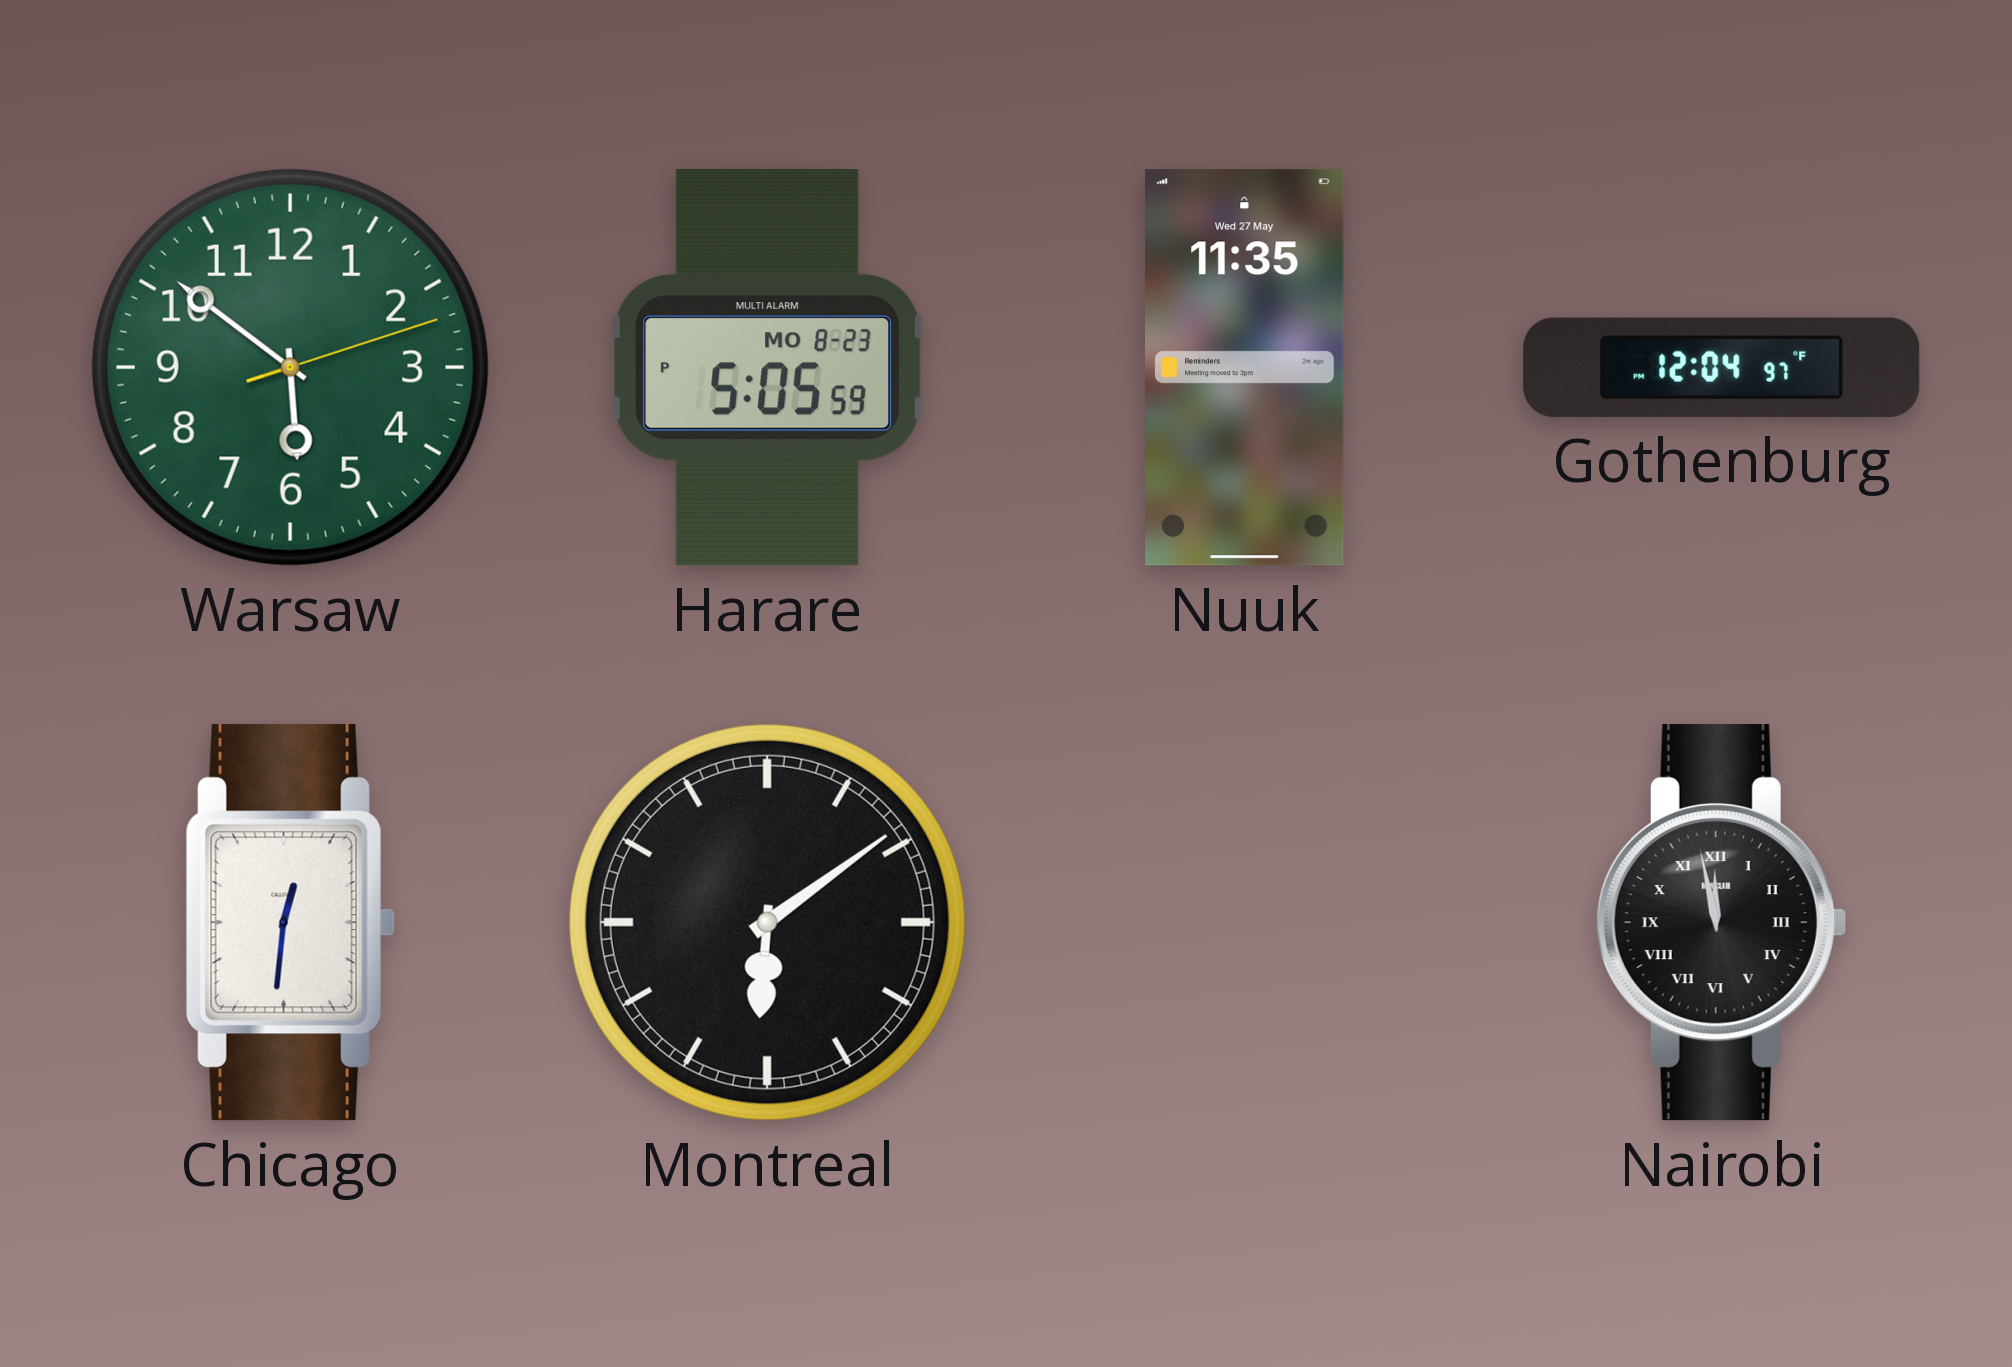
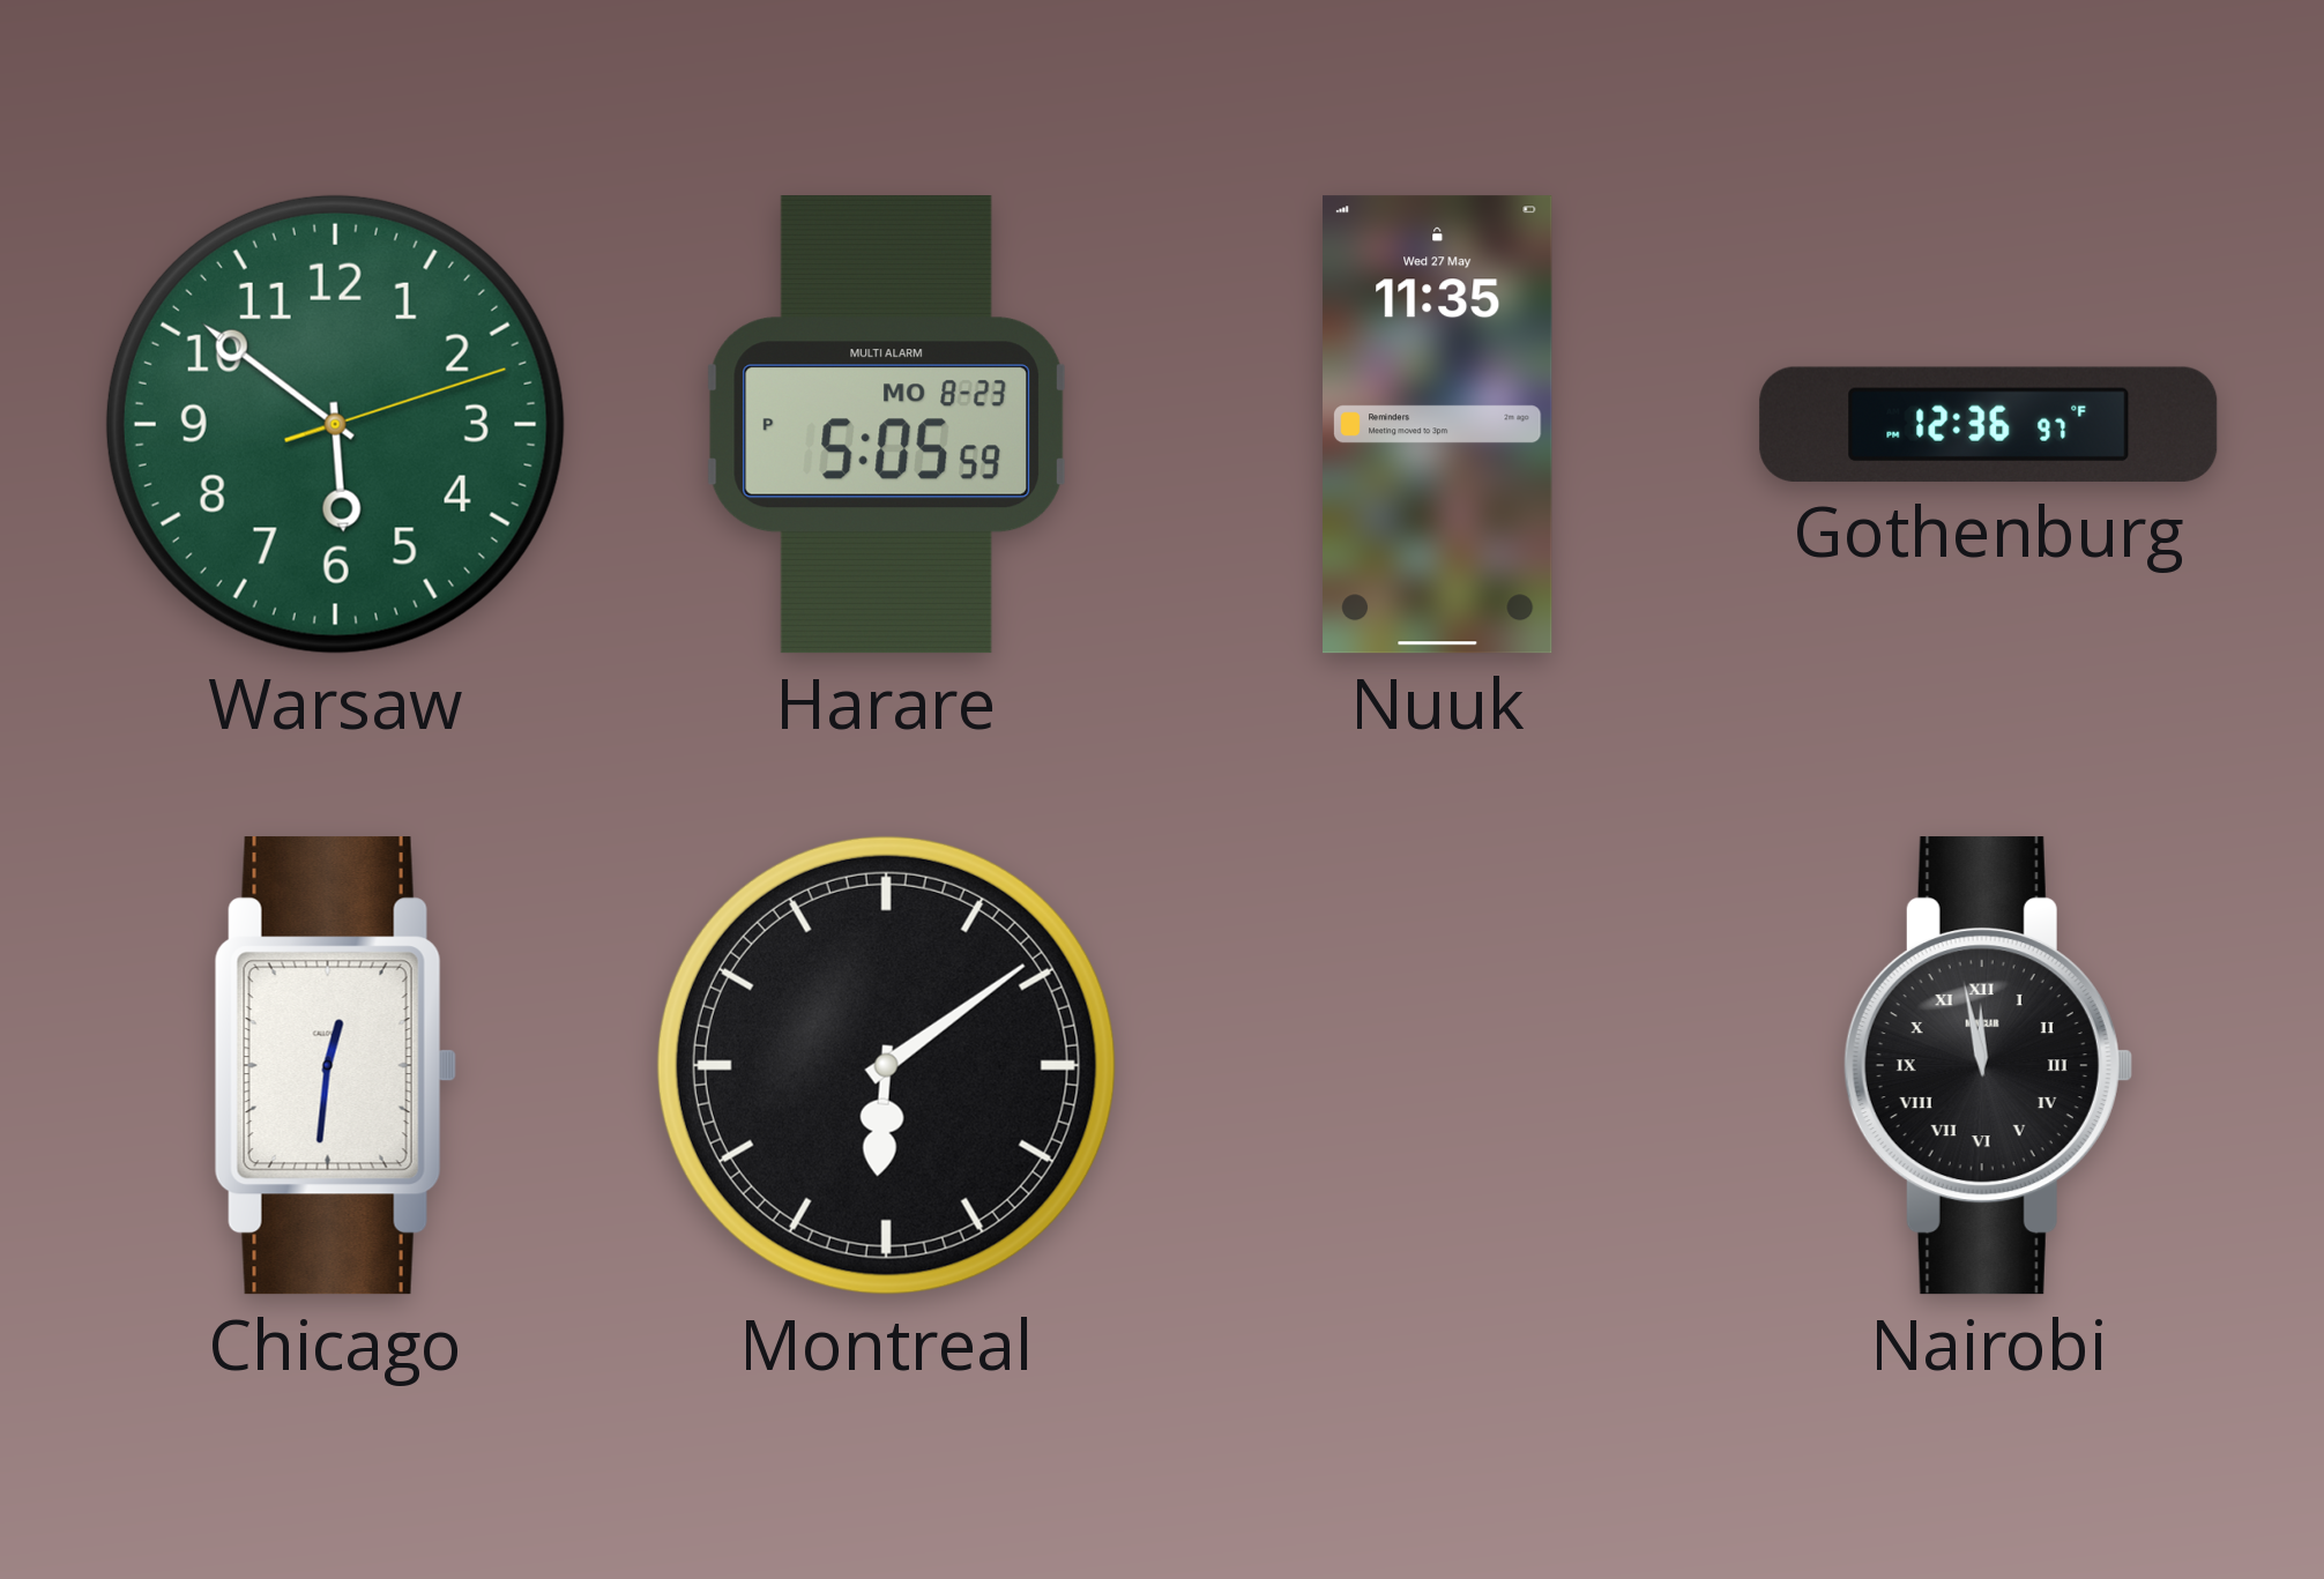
Gothenburg: 12:04 -> 12:36 (1989, 424)
